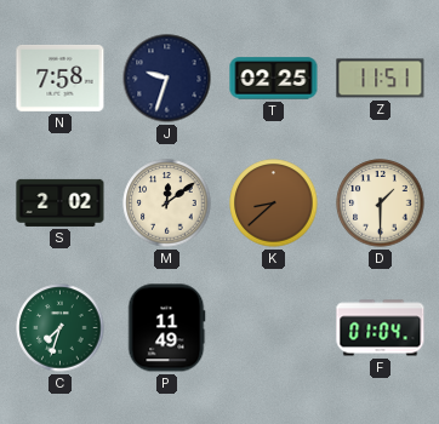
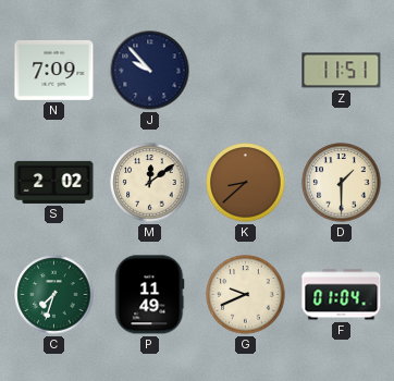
N: 7:58 -> 7:09 (54, 70)
J: 9:33 -> 9:53 (150, 71)
T: 02:25 -> none (274, 79)
G: none -> 9:41 (246, 295)
